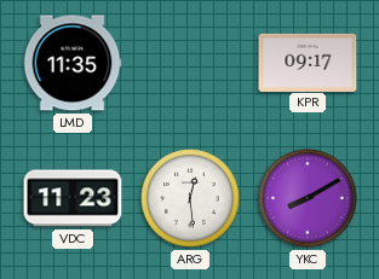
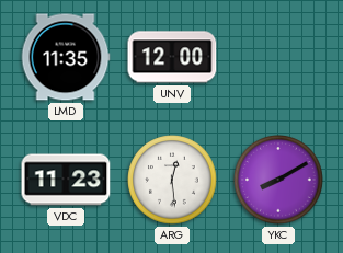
UNV: none -> 12:00 (172, 57)
KPR: 09:17 -> none (308, 62)
